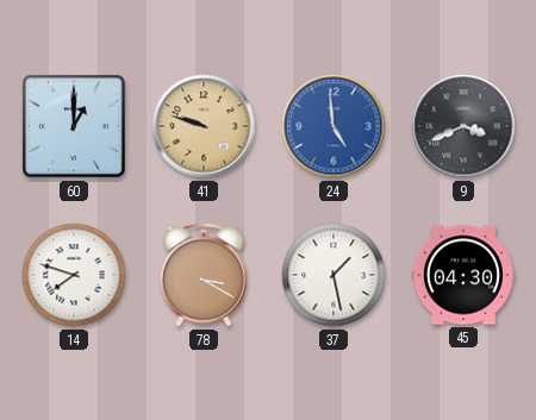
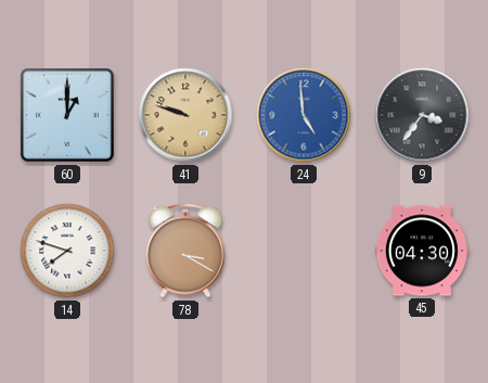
9: 3:41 -> 3:36 (422, 115)
37: 1:28 -> none (334, 275)
